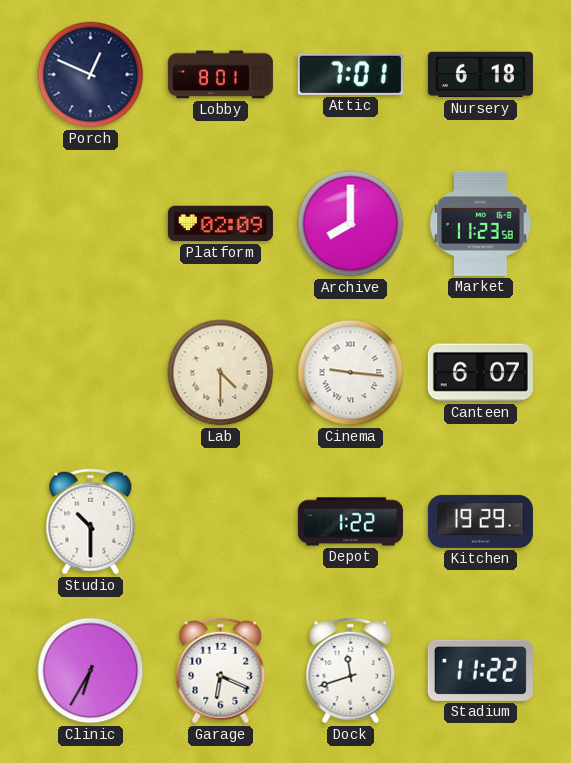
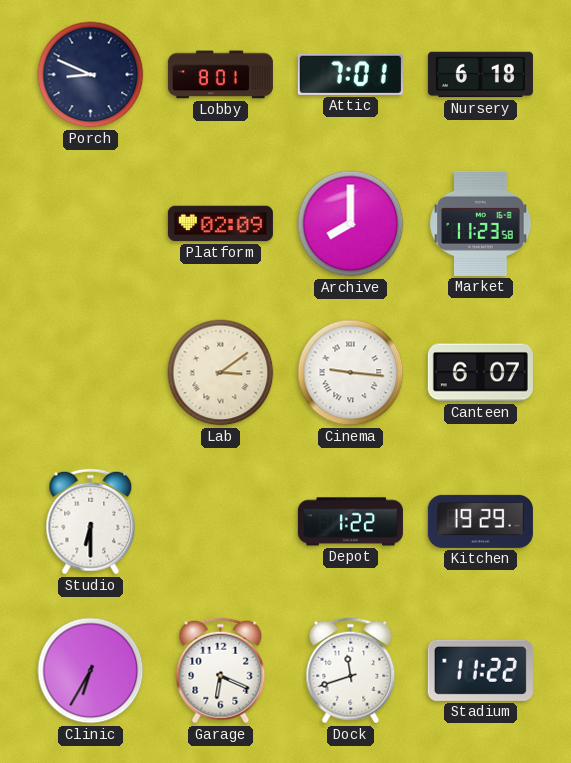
Porch: 12:49 -> 8:49 (91, 75)
Lab: 4:30 -> 3:09 (221, 373)
Studio: 10:30 -> 6:30 (91, 522)
